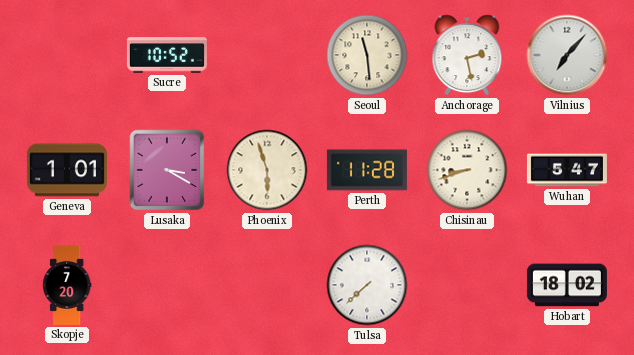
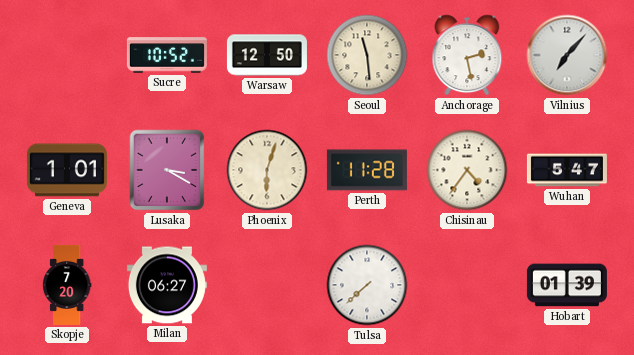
Warsaw: none -> 12:50 (267, 55)
Phoenix: 5:57 -> 6:03 (267, 170)
Chisinau: 8:42 -> 4:36 (467, 170)
Milan: none -> 06:27 (167, 285)
Hobart: 18:02 -> 01:39 (567, 285)
